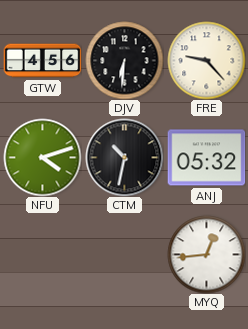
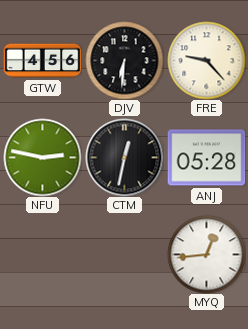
NFU: 4:12 -> 2:47 (42, 157)
CTM: 10:32 -> 12:32 (124, 157)
ANJ: 05:32 -> 05:28 (206, 158)
